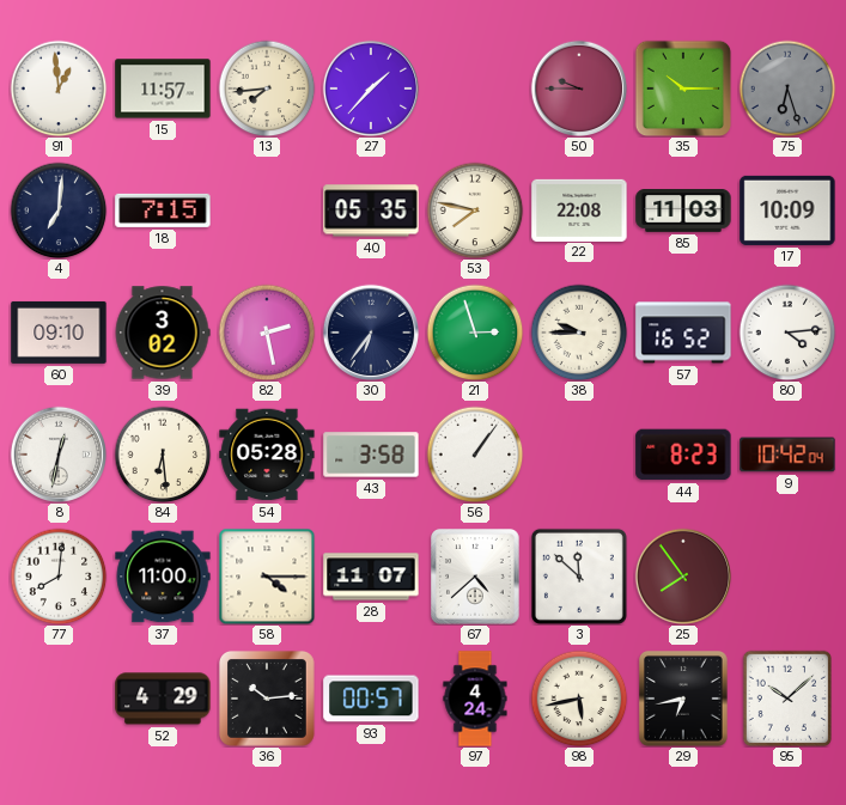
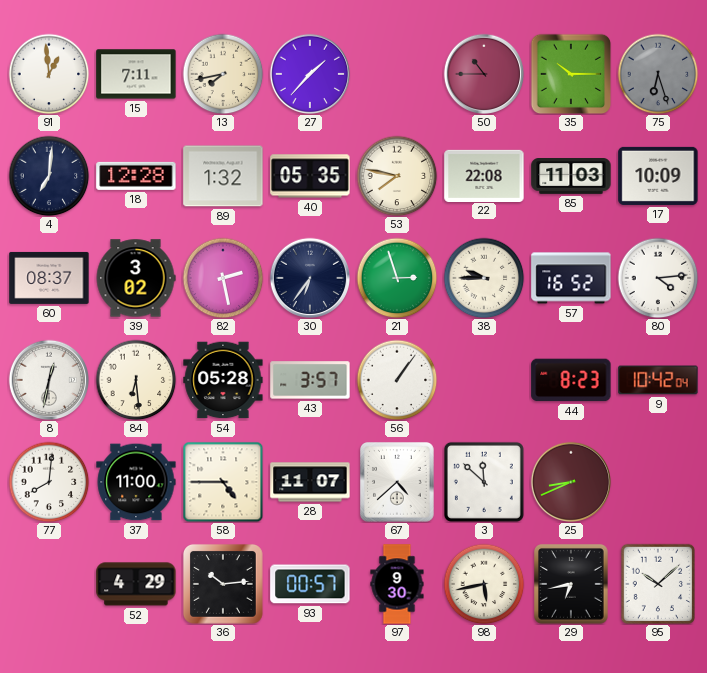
15: 11:57 -> 7:11 (136, 74)
13: 7:44 -> 7:43 (223, 74)
50: 9:45 -> 10:45 (483, 73)
18: 7:15 -> 12:28 (136, 176)
89: none -> 1:32 (223, 176)
60: 09:10 -> 08:37 (49, 278)
43: 3:58 -> 3:57 (310, 380)
58: 4:15 -> 4:45 (223, 482)
25: 7:54 -> 8:41 (570, 481)
97: 4:24 -> 9:30 (397, 584)
